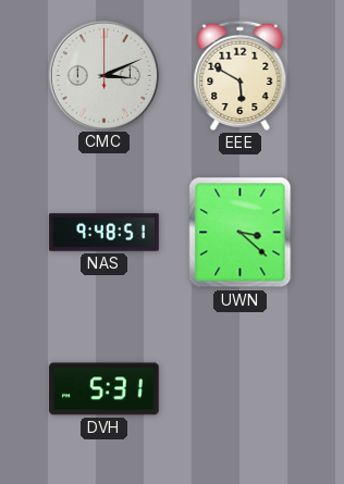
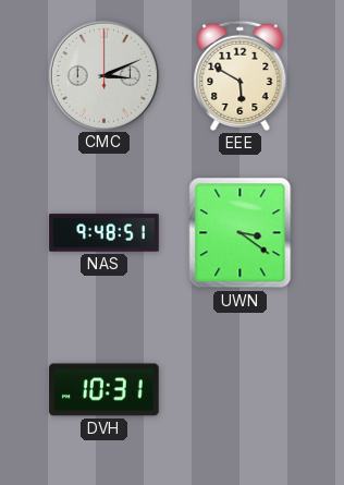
UWN: 3:22 -> 3:21 (241, 233)
DVH: 5:31 -> 10:31 (105, 390)
